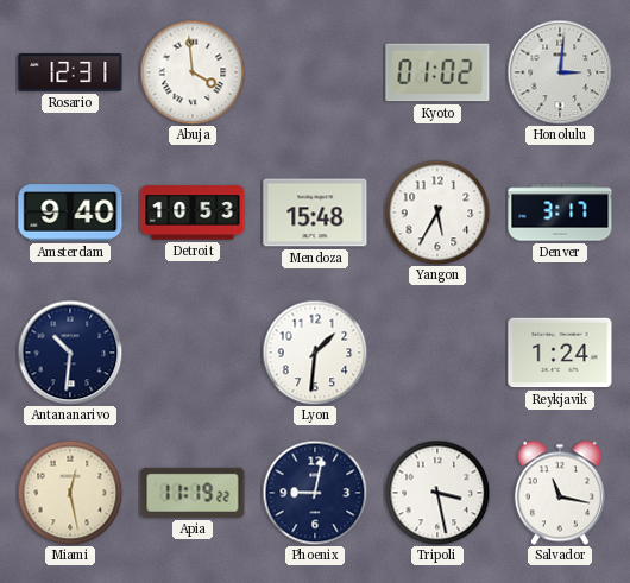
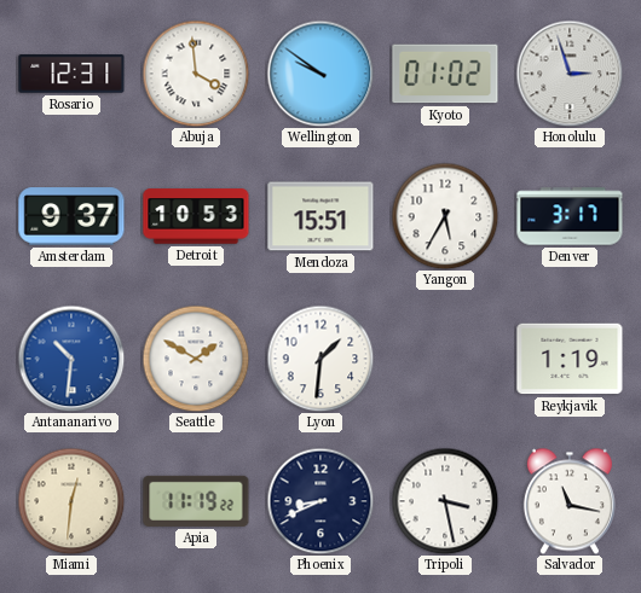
Wellington: none -> 9:51 (320, 74)
Honolulu: 3:01 -> 2:57 (570, 74)
Amsterdam: 9:40 -> 9:37 (71, 216)
Mendoza: 15:48 -> 15:51 (320, 216)
Antananarivo dial: navy -> blue (71, 359)
Seattle: none -> 1:50 (196, 359)
Reykjavik: 1:24 -> 1:19 (570, 359)
Miami: 12:28 -> 12:31 (71, 501)
Phoenix: 9:02 -> 8:41 (320, 501)
